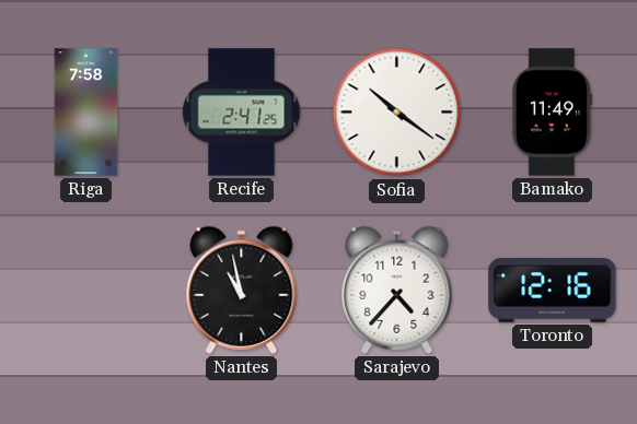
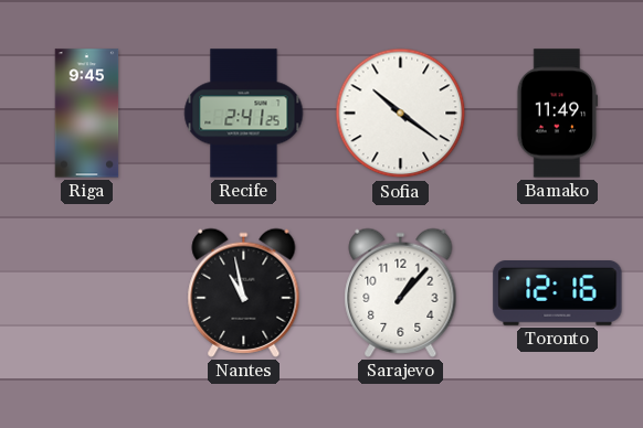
Riga: 7:58 -> 9:45 (87, 114)
Sarajevo: 4:37 -> 1:07 (401, 292)
